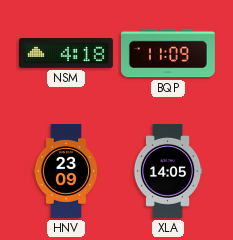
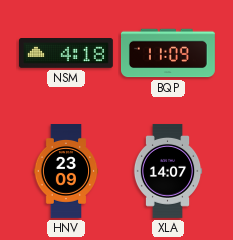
XLA: 14:05 -> 14:07 (168, 171)
